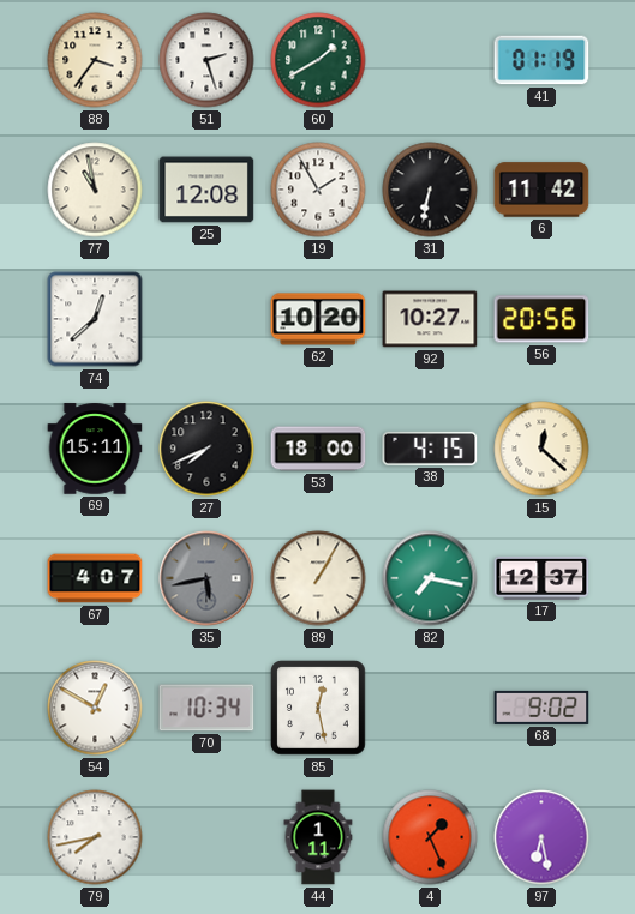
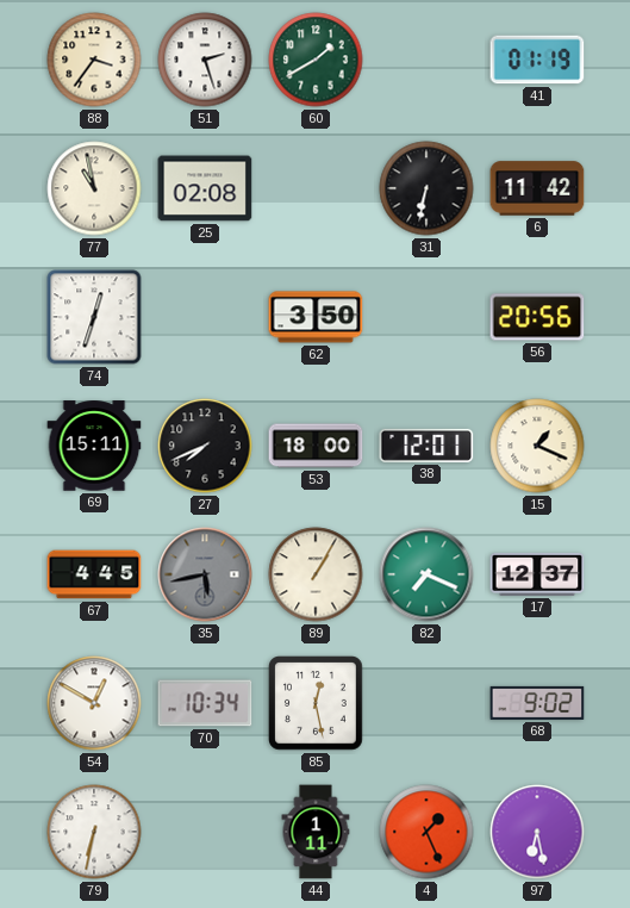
25: 12:08 -> 02:08 (205, 188)
19: 1:55 -> none (318, 190)
74: 12:38 -> 12:33 (94, 317)
62: 10:20 -> 3:50 (316, 317)
92: 10:27 -> none (430, 319)
38: 4:15 -> 12:01 (426, 446)
15: 12:22 -> 1:19 (537, 446)
67: 4:07 -> 4:45 (94, 574)
82: 7:17 -> 7:19 (426, 574)
79: 7:43 -> 6:32 (94, 832)
